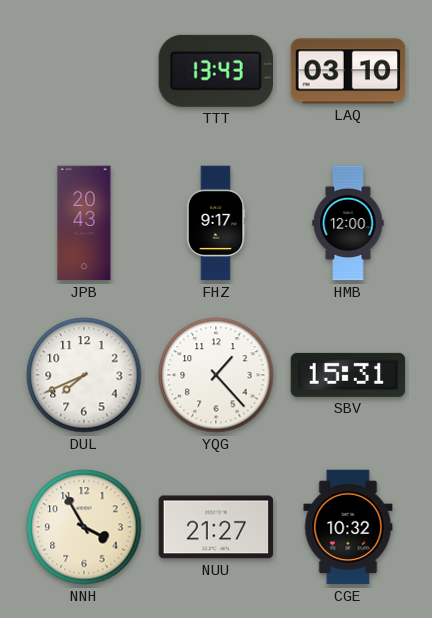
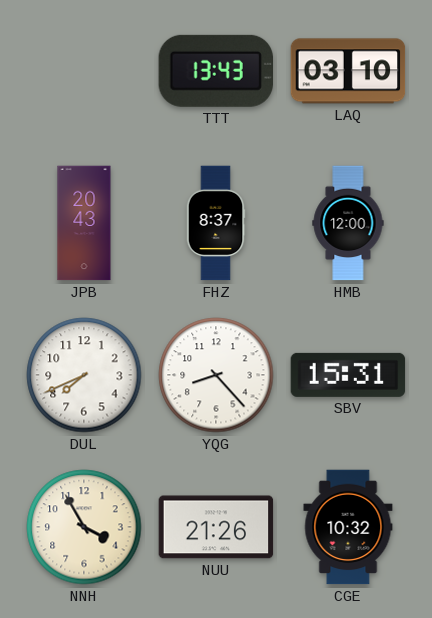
FHZ: 9:17 -> 8:37 (216, 223)
YQG: 1:23 -> 8:23 (216, 375)
NUU: 21:27 -> 21:26 (216, 527)
